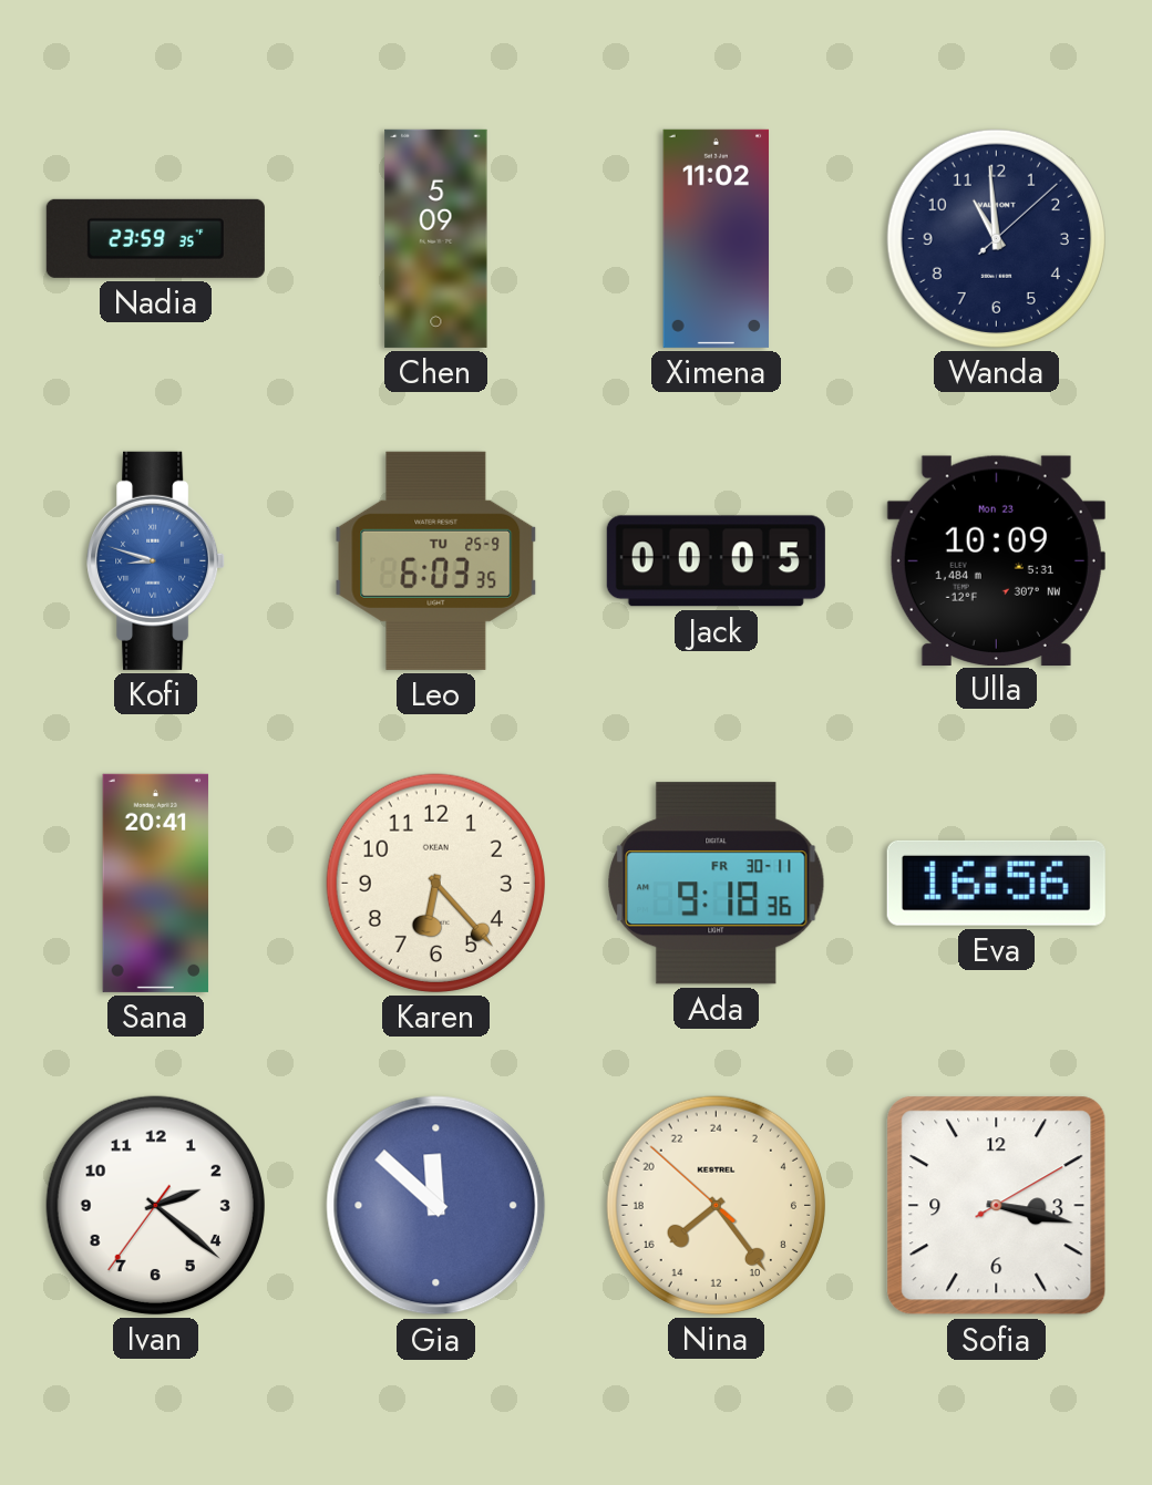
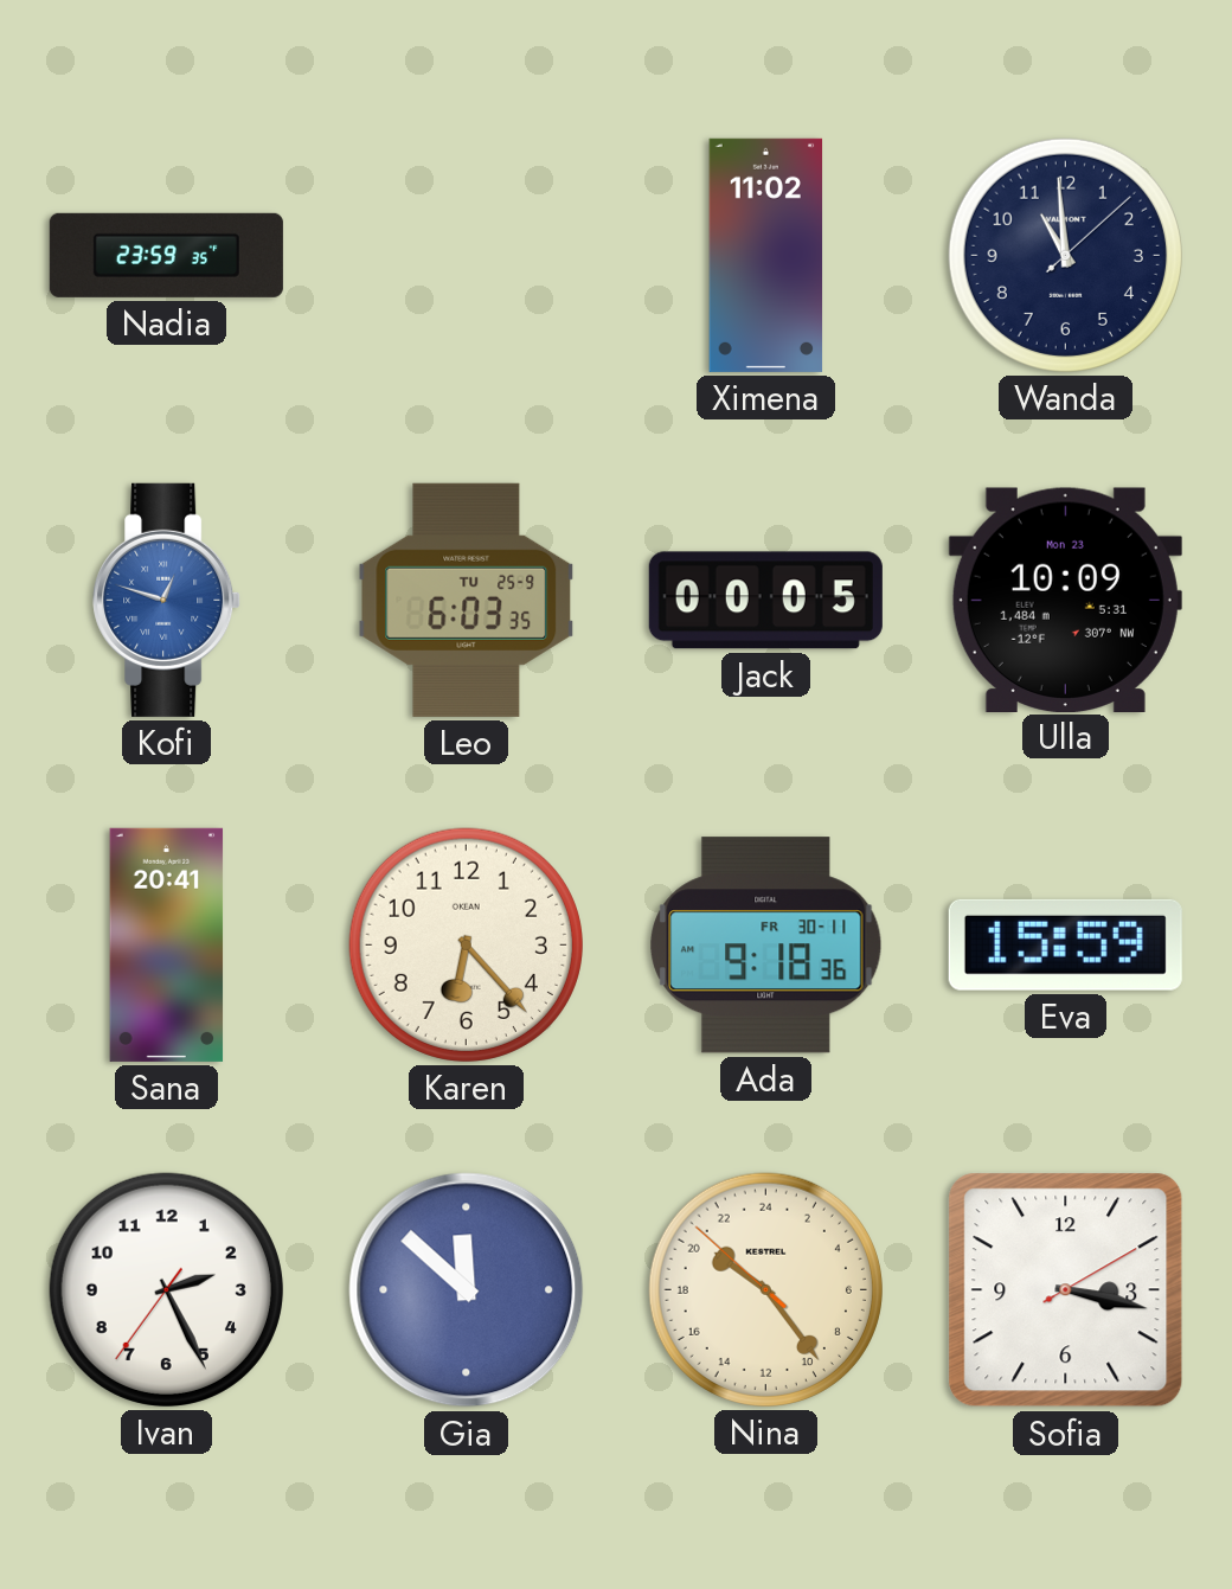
Chen: 5:09 -> none (436, 238)
Kofi: 8:48 -> 12:48 (167, 600)
Eva: 16:56 -> 15:59 (1065, 944)
Ivan: 2:21 -> 2:25 (166, 1289)
Nina: 15:23 -> 20:23 (765, 1289)
